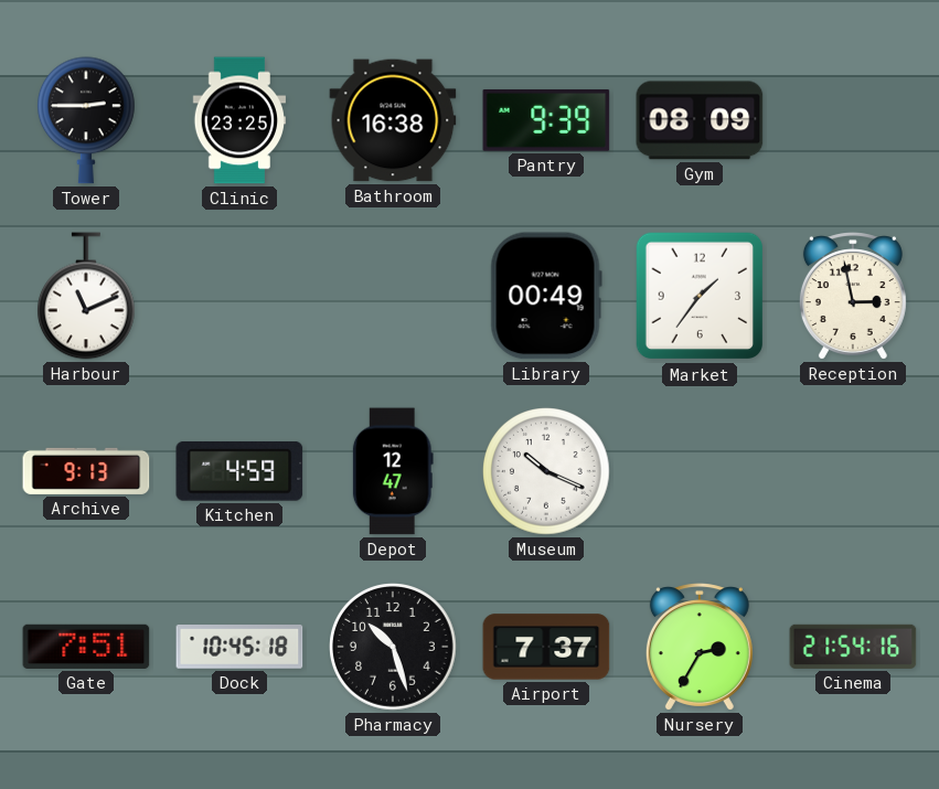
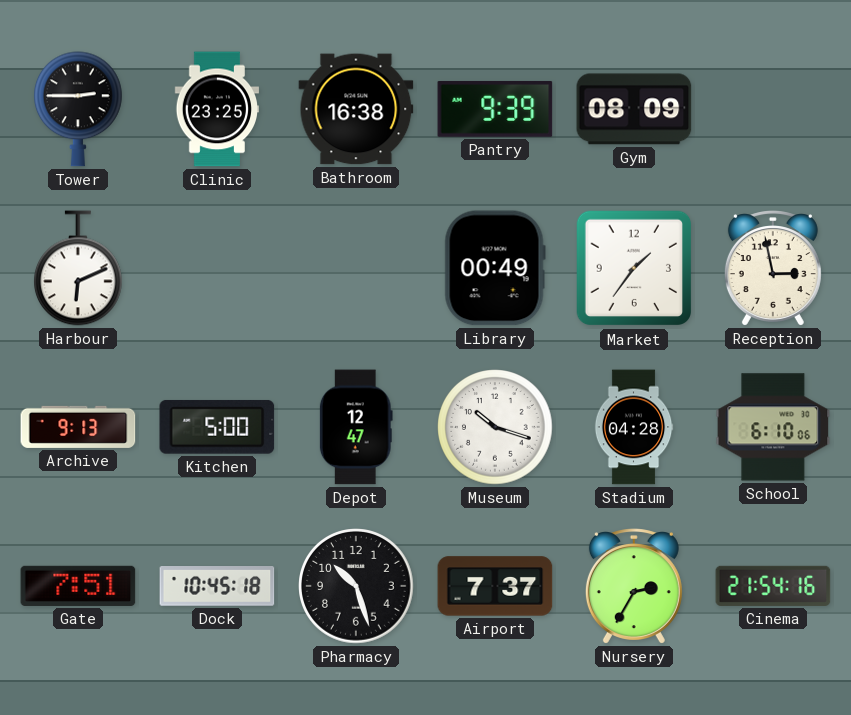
Harbour: 11:11 -> 6:11 (79, 268)
Kitchen: 4:59 -> 5:00 (217, 427)
Museum: 10:19 -> 10:18 (495, 427)
Stadium: none -> 04:28 (634, 427)
School: none -> 6:10 (773, 427)
